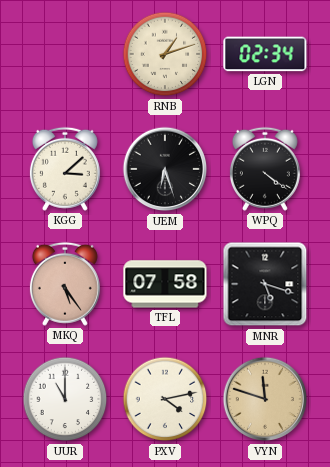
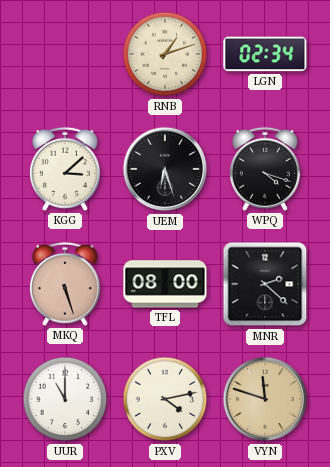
WPQ: 4:21 -> 4:18 (265, 169)
MKQ: 5:24 -> 5:27 (65, 284)
TFL: 07:58 -> 08:00 (165, 284)
MNR: 5:18 -> 2:22 (265, 284)
